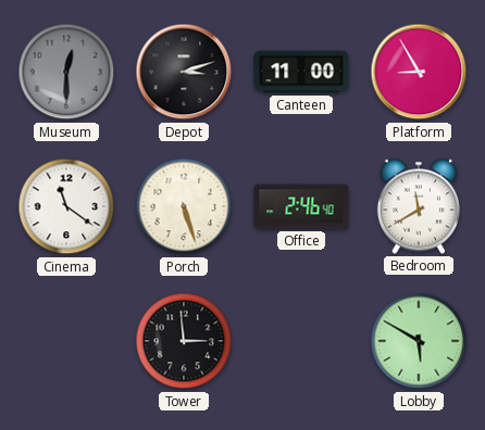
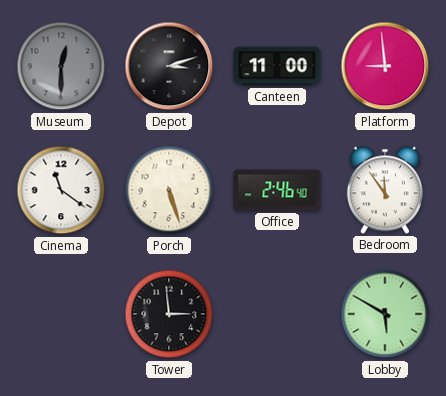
Platform: 8:55 -> 8:59 (385, 66)
Bedroom: 11:40 -> 11:54 (385, 190)
